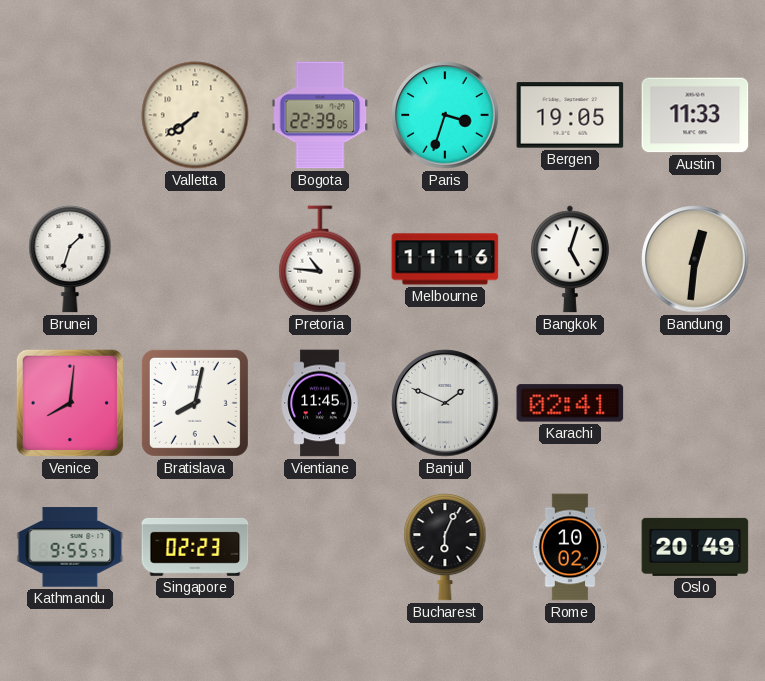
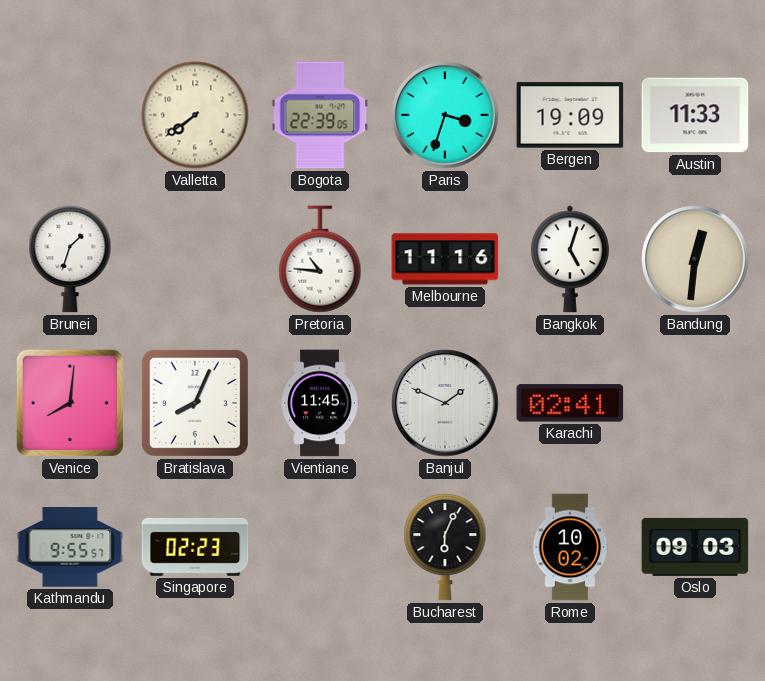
Bergen: 19:05 -> 19:09 (570, 115)
Bratislava: 8:02 -> 8:04 (195, 403)
Oslo: 20:49 -> 09:03 (695, 547)
